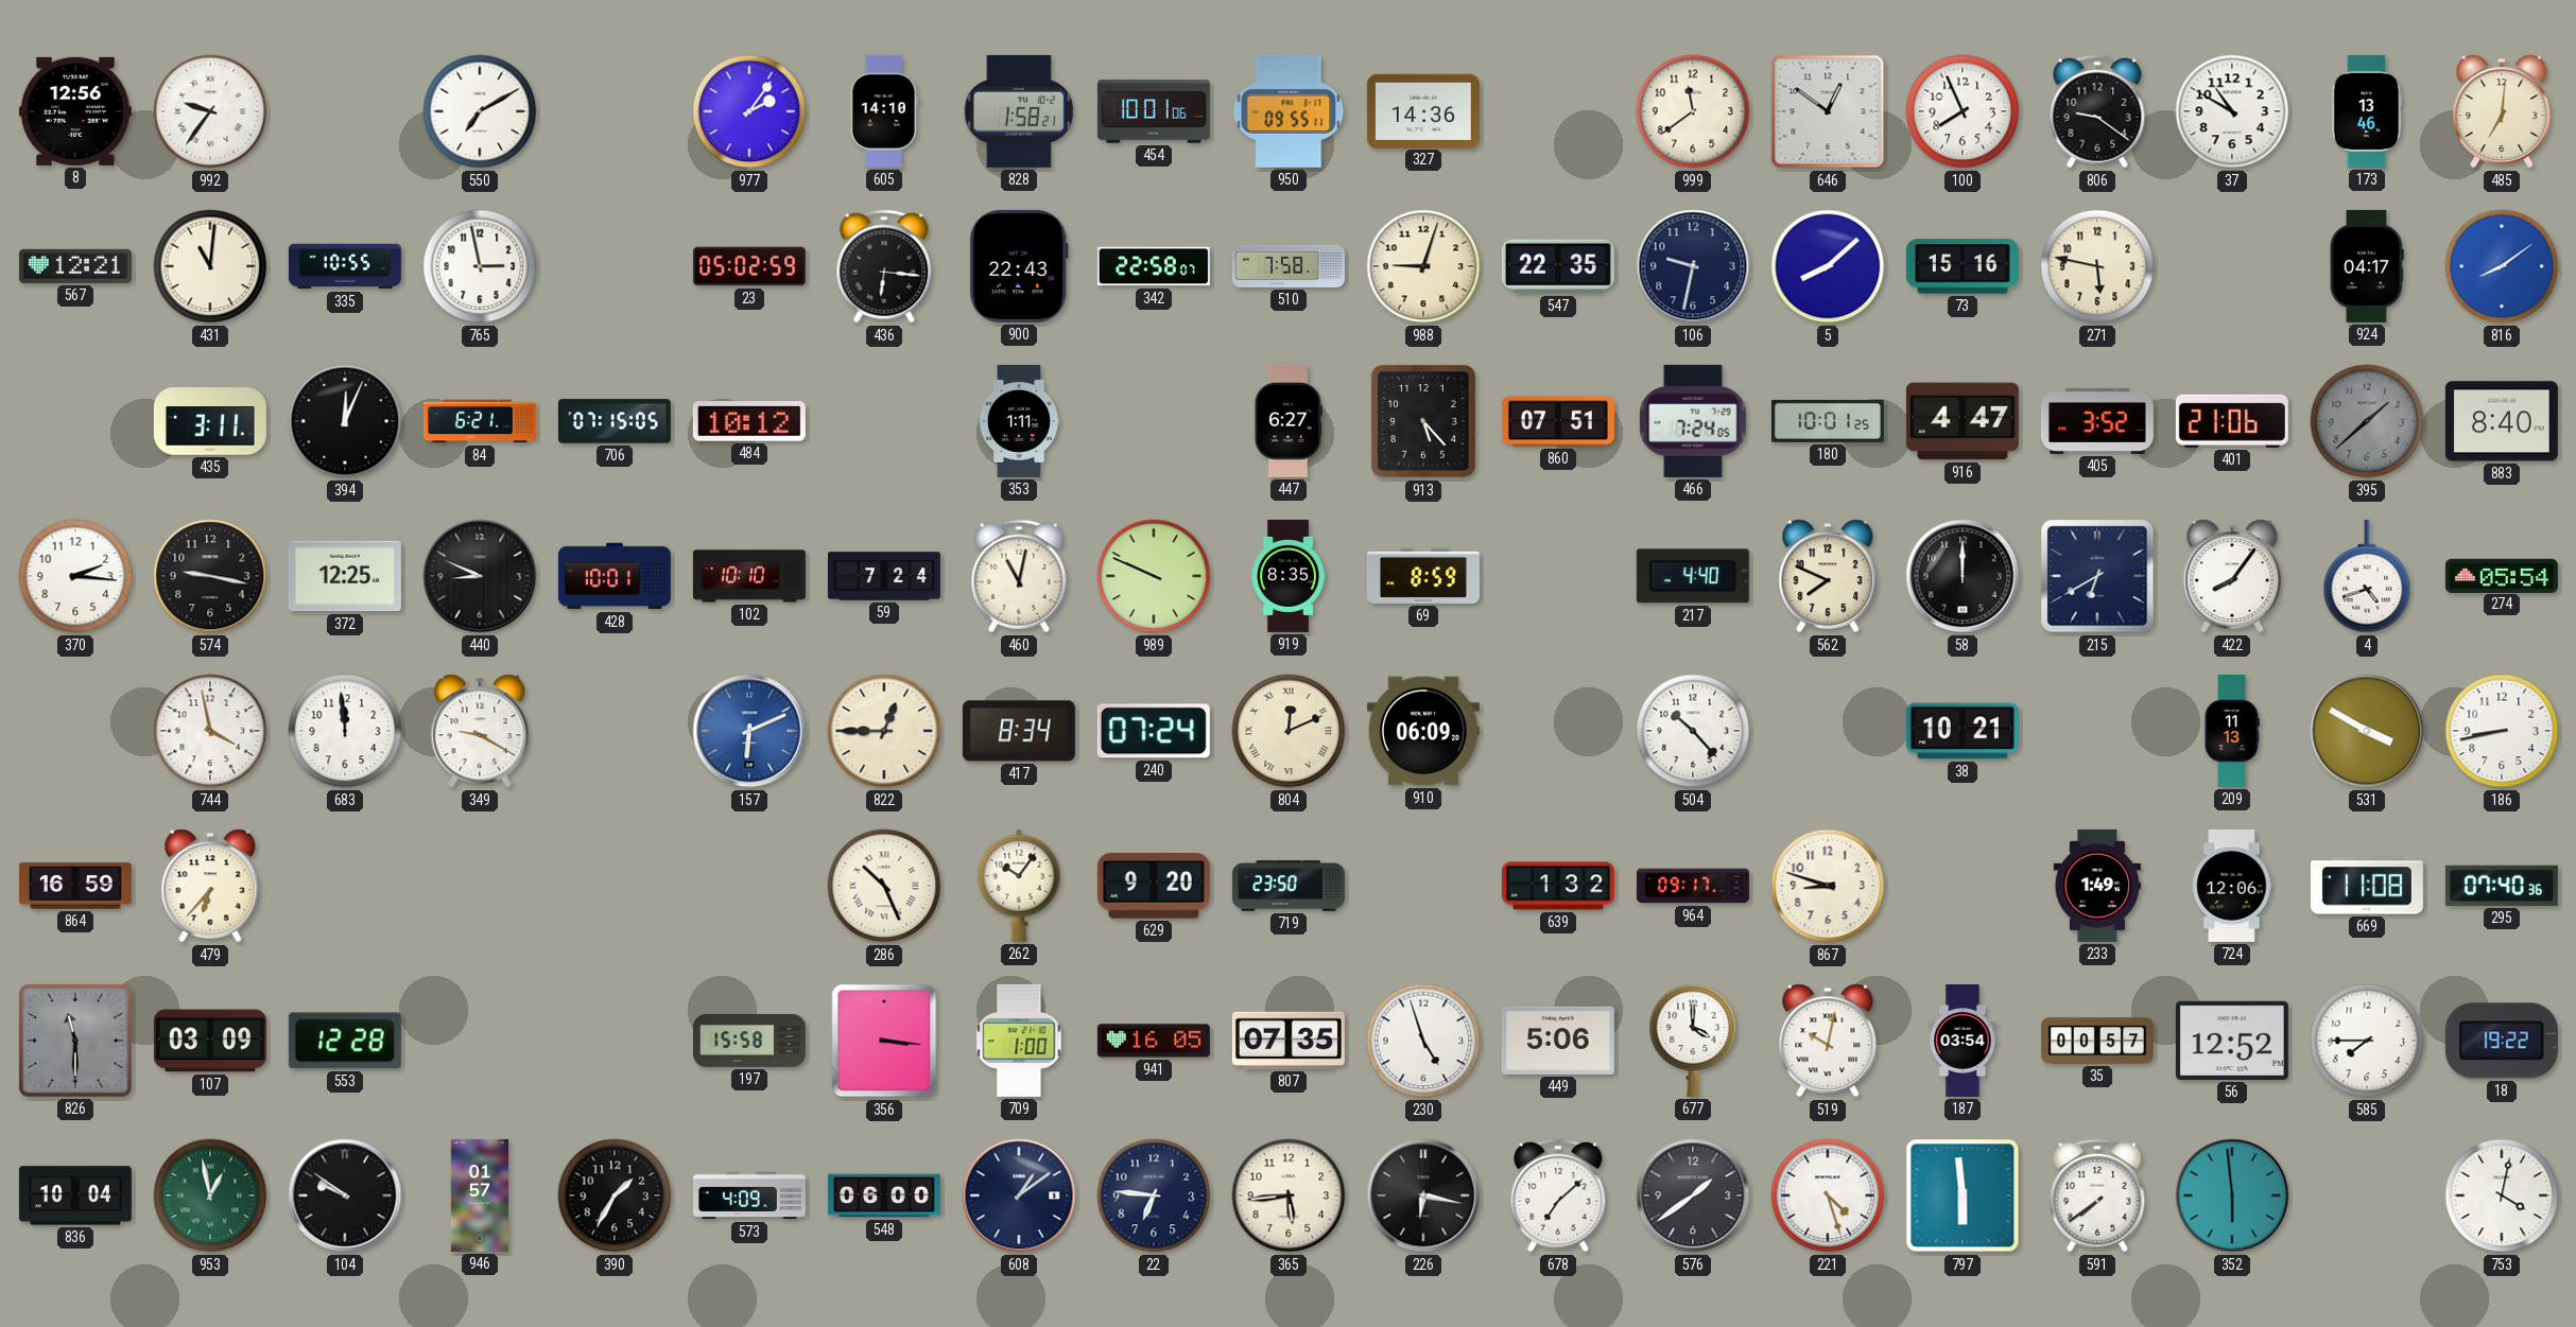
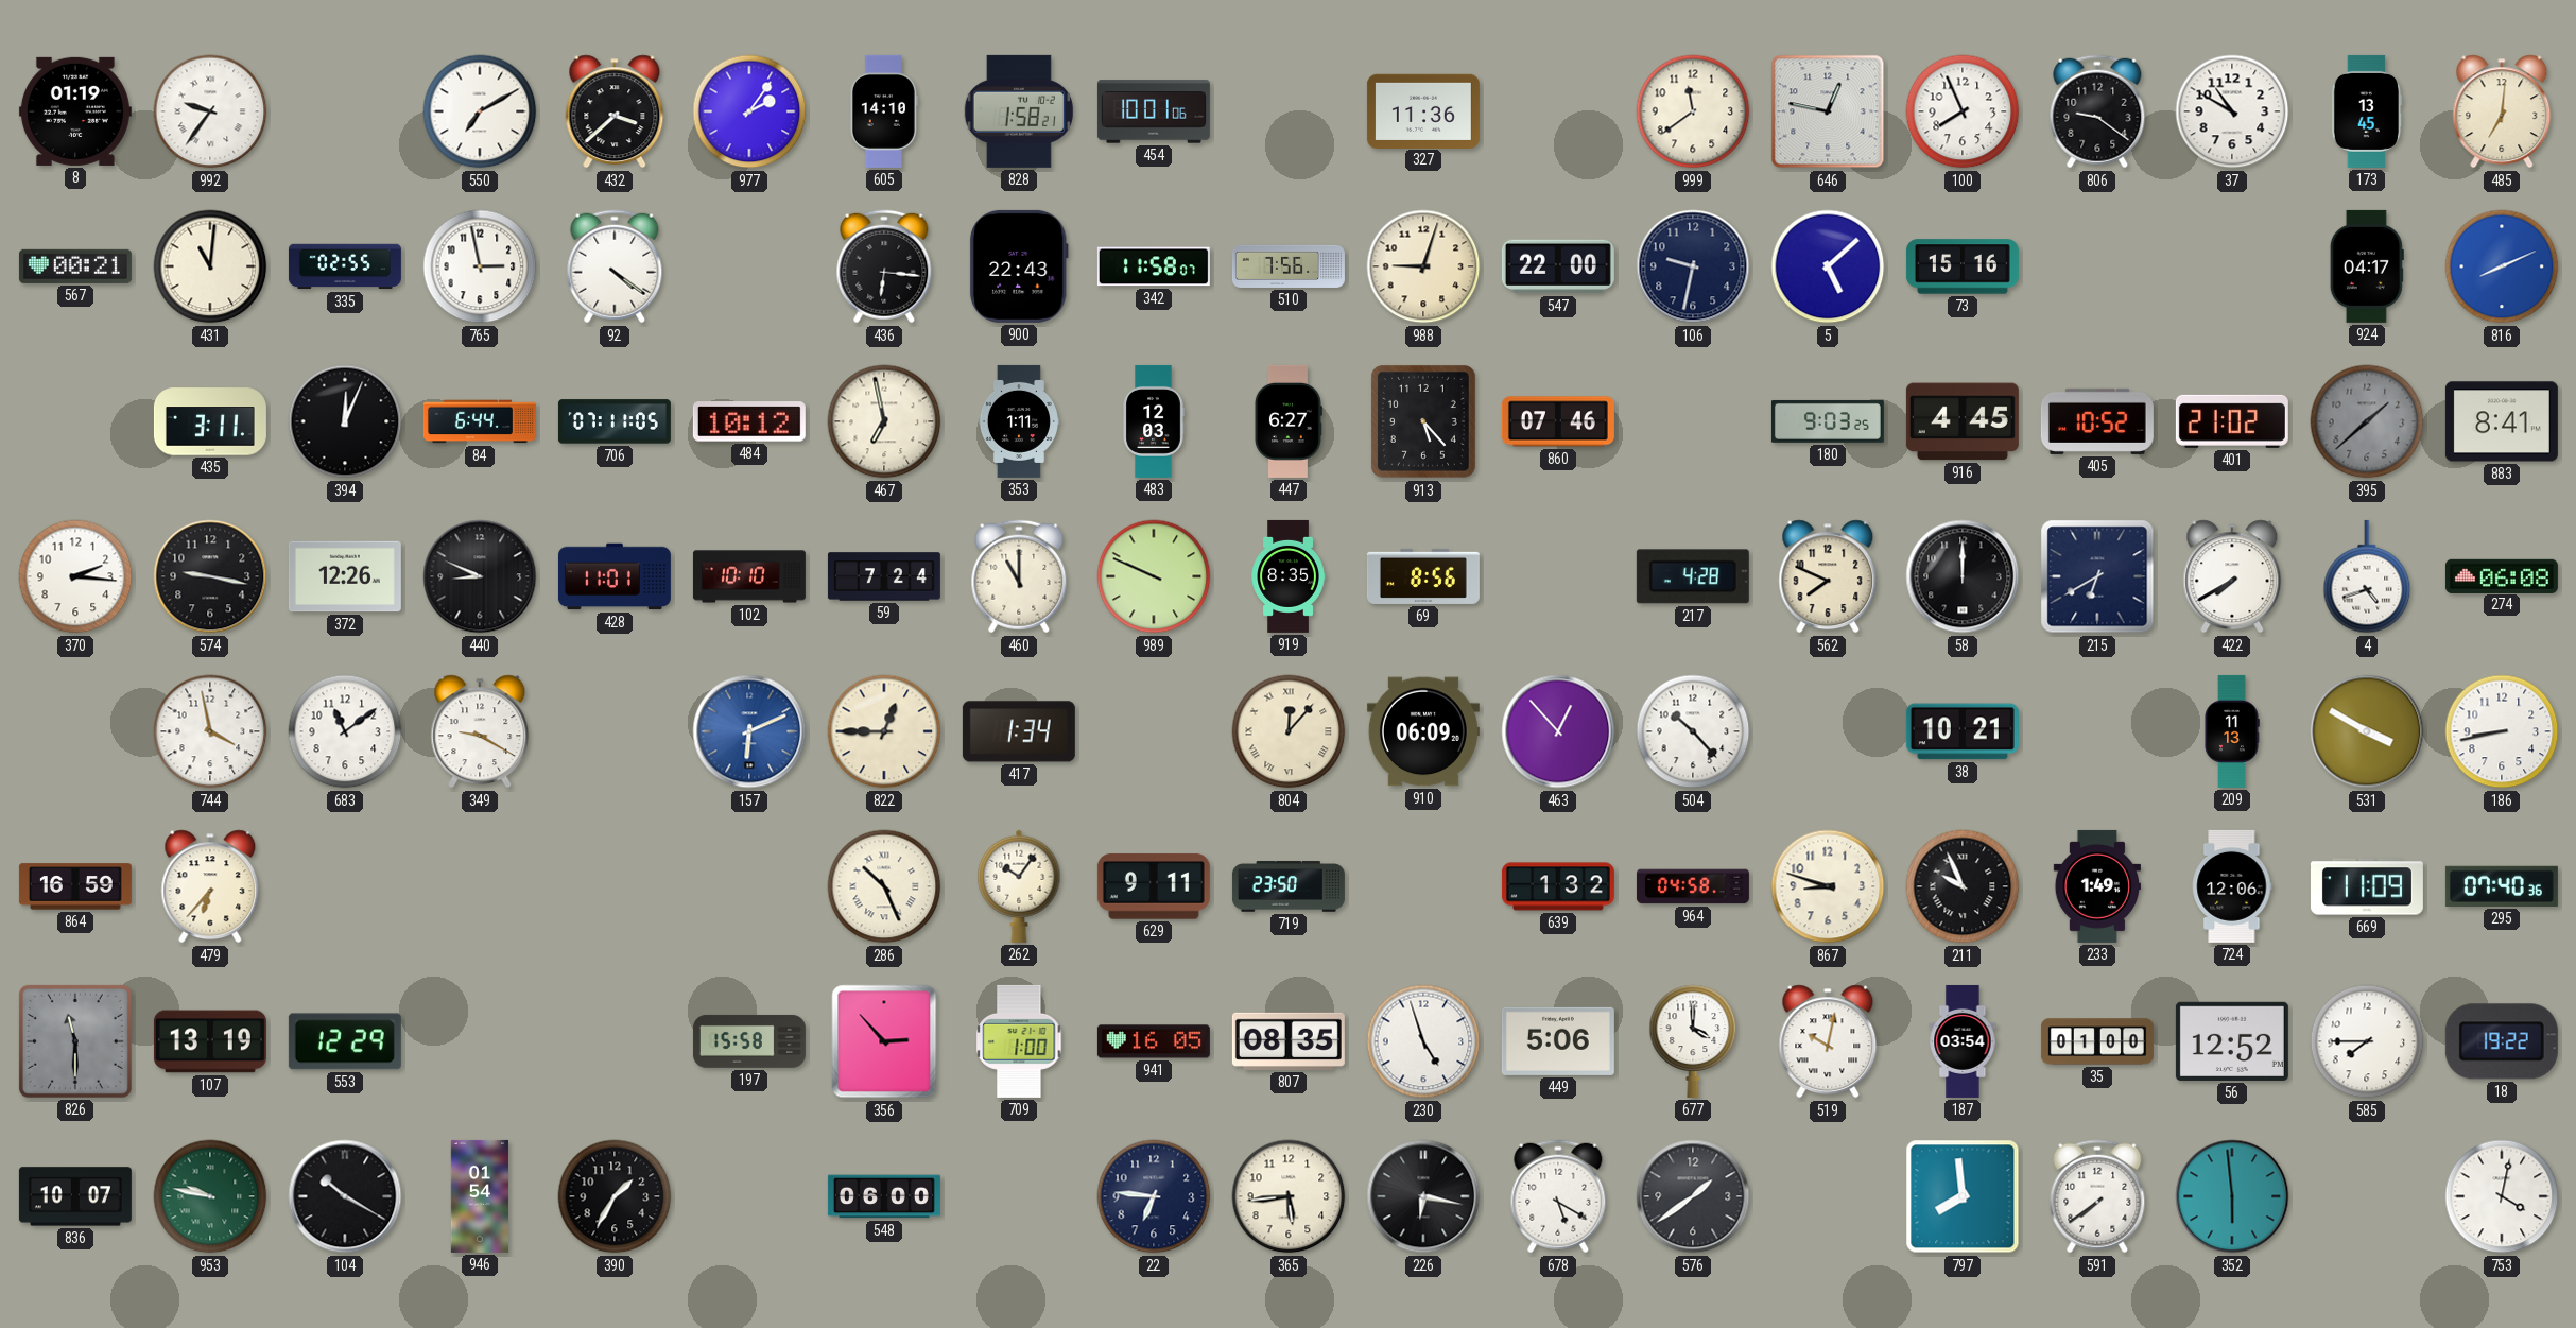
8: 12:56 -> 01:19 (75, 111)
432: none -> 3:38 (615, 111)
950: 09:55 -> none (1289, 111)
327: 14:36 -> 11:36 (1423, 110)
646: 12:51 -> 12:47 (1828, 111)
173: 13:46 -> 13:45 (2367, 111)
567: 12:21 -> 00:21 (75, 266)
335: 10:55 -> 02:55 (345, 266)
92: none -> 4:21 (615, 266)
23: 05:02 -> none (749, 266)
342: 22:58 -> 11:58 (1154, 266)
510: 7:58 -> 7:56 (1289, 266)
547: 22:35 -> 22:00 (1558, 266)
5: 8:08 -> 5:08 (1828, 266)
271: 5:47 -> none (2097, 266)
816: 8:09 -> 8:11 (2502, 266)
84: 6:21 -> 6:44 (480, 421)
706: 07:15 -> 07:11 (615, 421)
467: none -> 6:58 (884, 421)
483: none -> 12:03 (1154, 421)
860: 07:51 -> 07:46 (1558, 421)
466: 7:24 -> none (1693, 421)
180: 10:01 -> 9:03 (1828, 421)
916: 4:47 -> 4:45 (1963, 421)
405: 3:52 -> 10:52 (2097, 421)
401: 21:06 -> 21:02 (2232, 421)
883: 8:40 -> 8:41 (2502, 421)
372: 12:25 -> 12:26 (345, 576)
428: 10:01 -> 11:01 (615, 576)
460: 11:02 -> 11:00 (1019, 576)
69: 8:59 -> 8:56 (1423, 576)
217: 4:40 -> 4:28 (1693, 576)
422: 8:06 -> 7:40 (2232, 576)
274: 05:54 -> 06:08 (2502, 575)
683: 11:59 -> 11:09 (345, 731)
417: 8:34 -> 1:34 (1019, 731)
240: 07:24 -> none (1154, 731)
804: 12:11 -> 12:07 (1289, 731)
463: none -> 12:53 (1558, 731)
629: 9:20 -> 9:11 (1154, 886)
964: 09:17 -> 04:58 (1693, 886)
211: none -> 9:56 (1963, 886)
669: 11:08 -> 11:09 (2367, 886)
107: 03:09 -> 13:19 (210, 1041)
553: 12:28 -> 12:29 (345, 1041)
356: 3:16 -> 2:53 (884, 1041)
807: 07:35 -> 08:35 (1289, 1041)
35: 00:57 -> 01:00 (2097, 1041)
836: 10:04 -> 10:07 (75, 1196)
953: 12:58 -> 9:47 (210, 1196)
104: 9:51 -> 10:20 (345, 1196)
946: 01:57 -> 01:54 (480, 1196)
573: 4:09 -> none (749, 1195)
608: 1:09 -> none (1019, 1195)
678: 7:08 -> 5:20 (1558, 1196)
221: 4:27 -> none (1828, 1195)
797: 5:59 -> 7:59 (1963, 1196)
